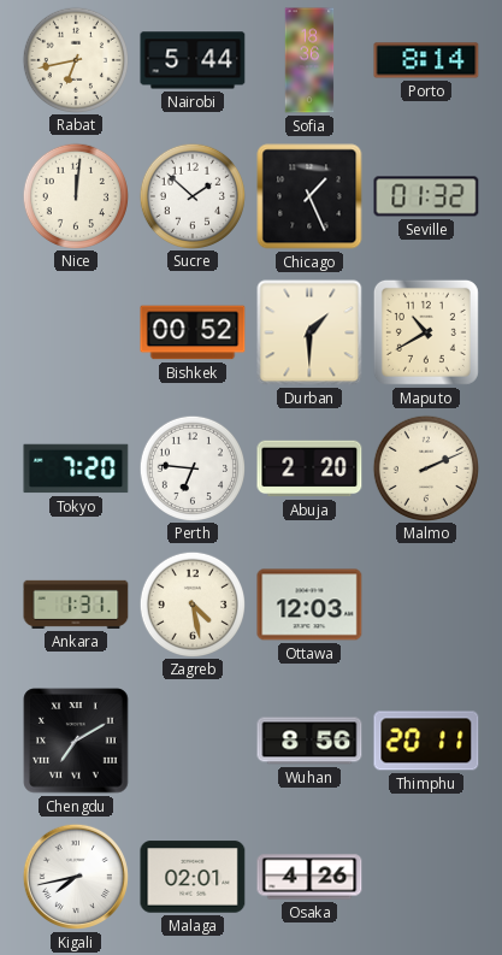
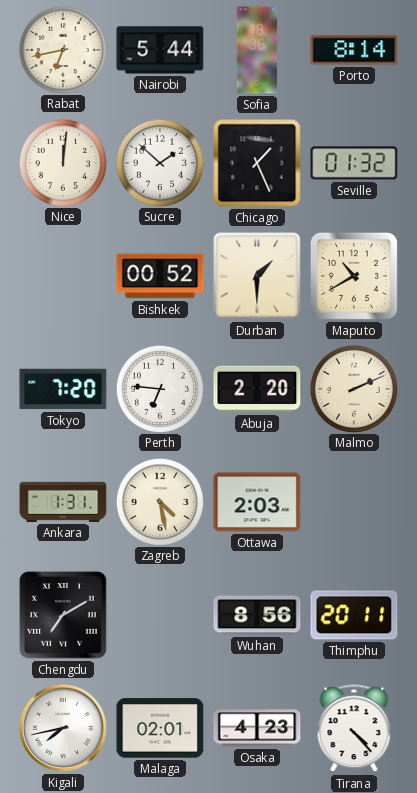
Ottawa: 12:03 -> 2:03 (257, 502)
Osaka: 4:26 -> 4:23 (257, 728)
Tirana: none -> 4:23 (354, 729)
